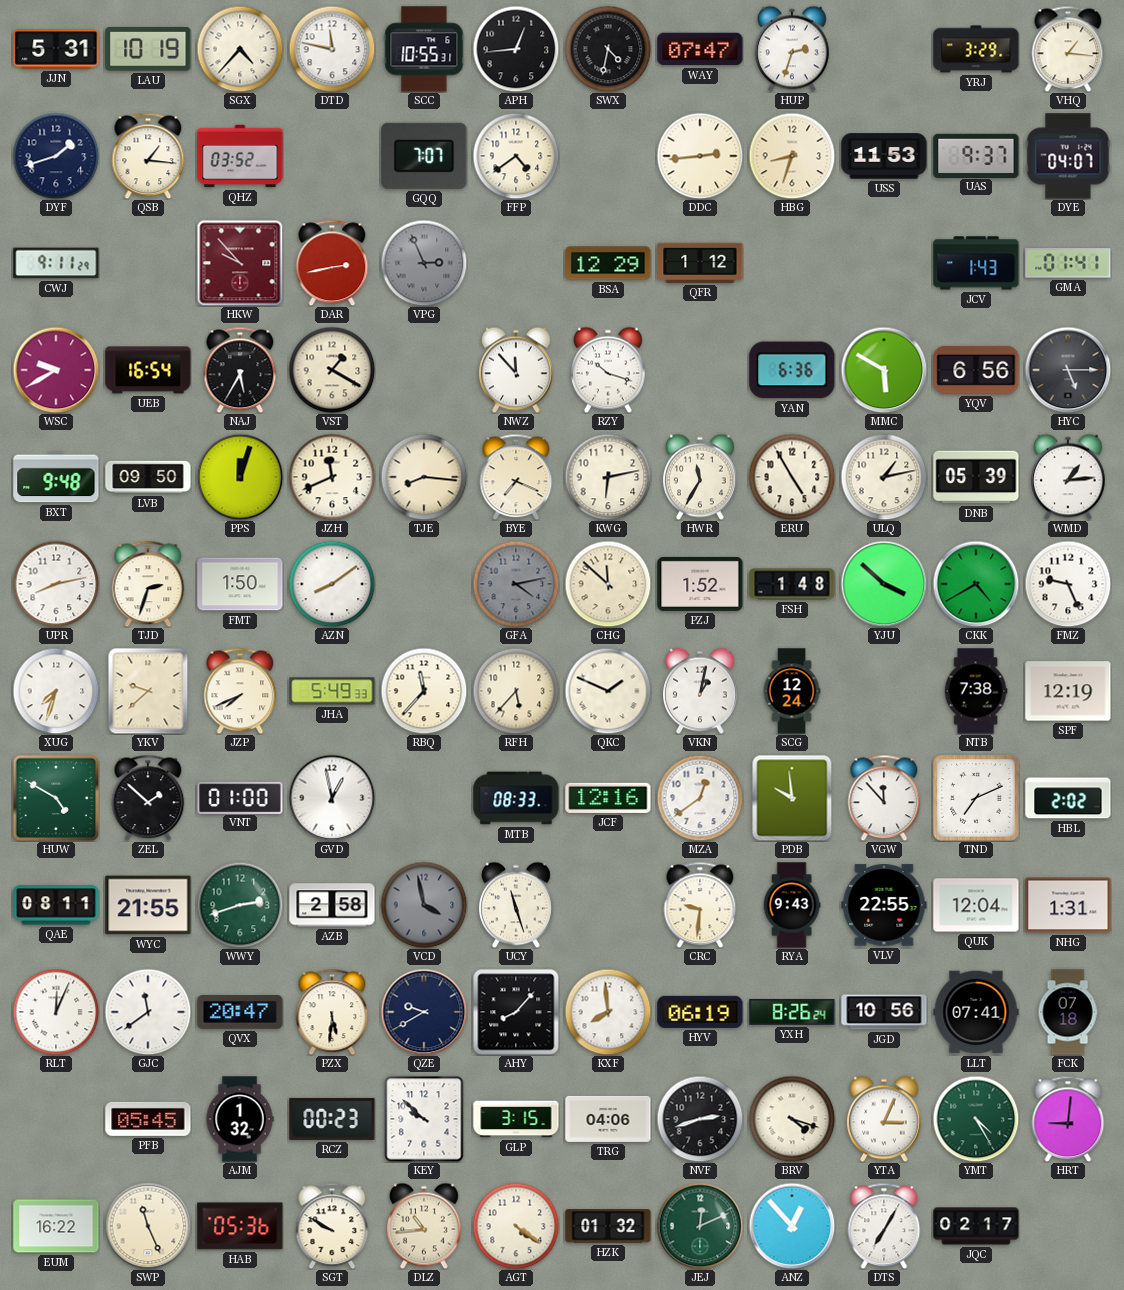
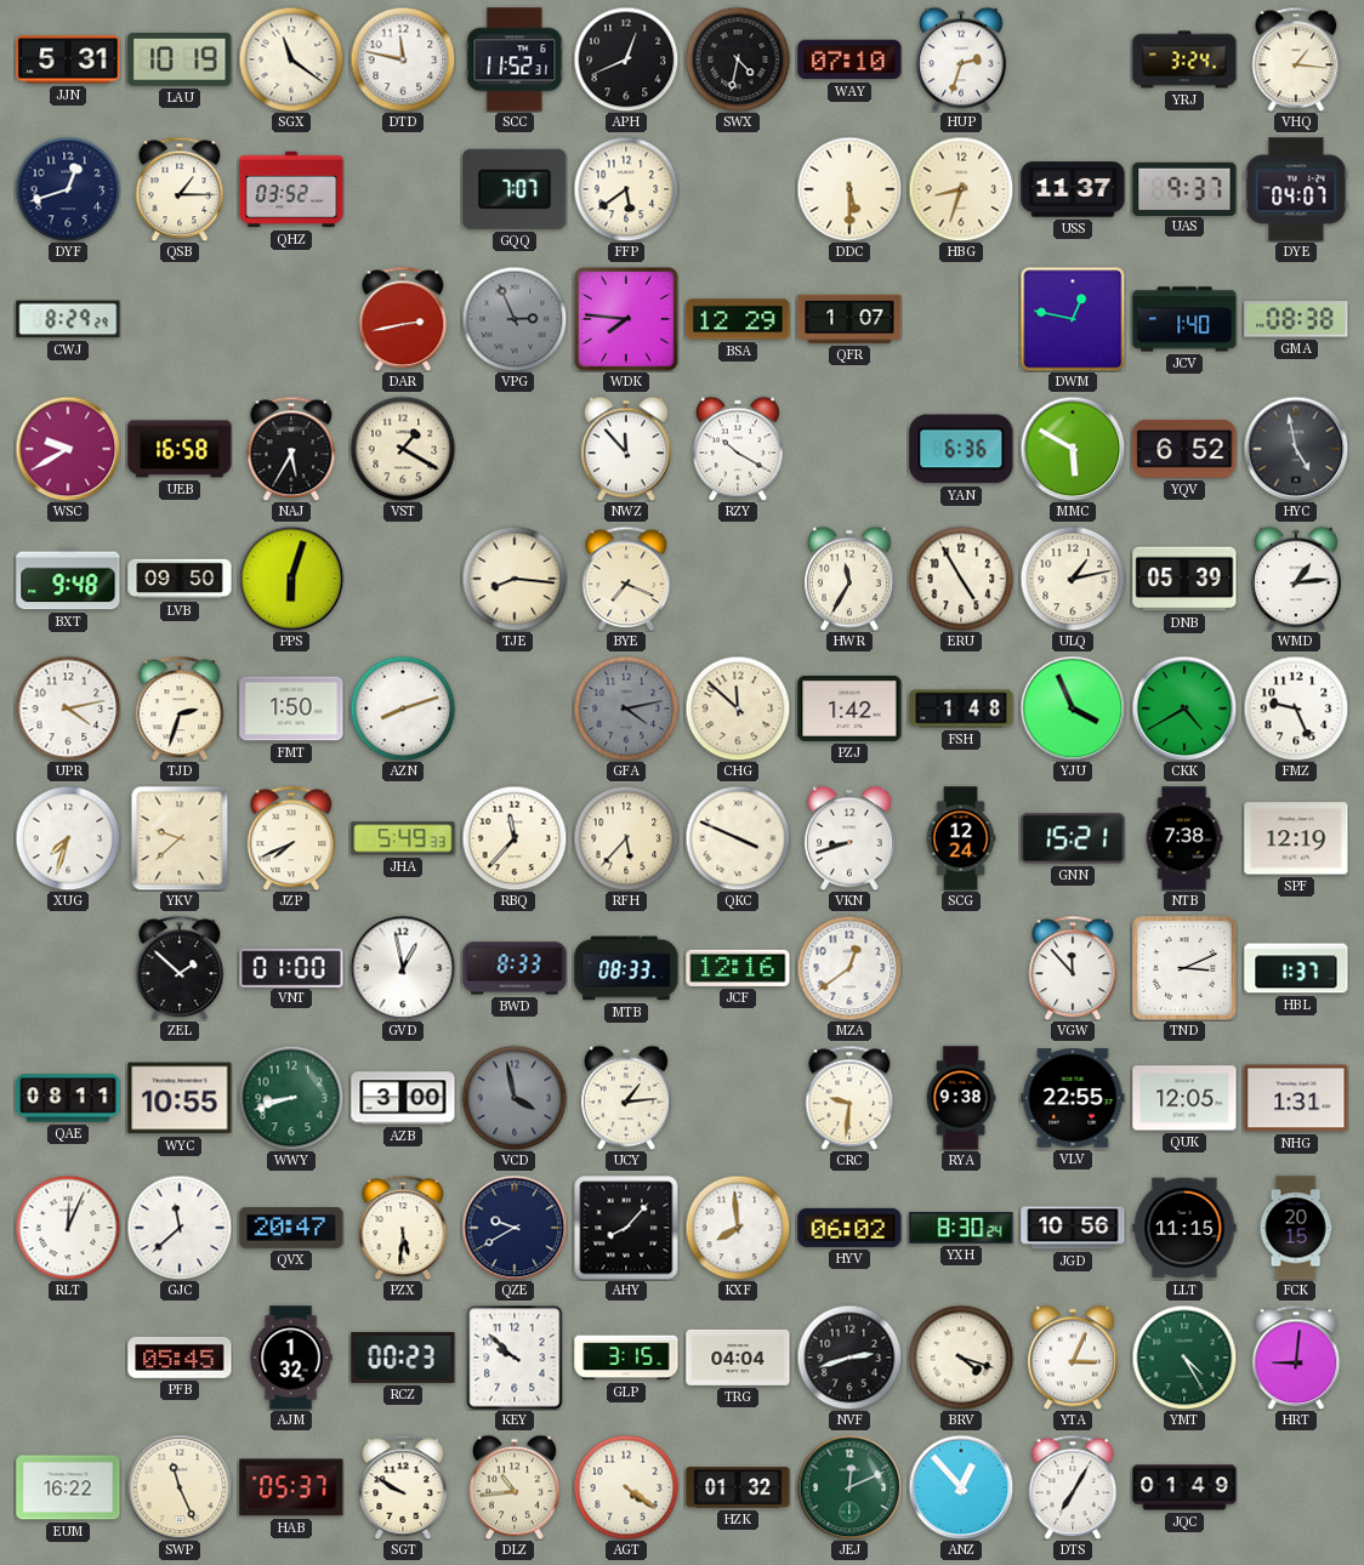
SGX: 4:37 -> 11:21 (291, 59)
SCC: 10:55 -> 11:52 (515, 59)
APH: 12:44 -> 12:41 (626, 59)
WAY: 07:47 -> 07:10 (849, 59)
YRJ: 3:29 -> 3:24 (1184, 59)
DYF: 1:42 -> 12:42 (68, 189)
QSB: 1:16 -> 1:15 (180, 189)
FFP: 4:39 -> 5:39 (626, 189)
DDC: 2:44 -> 5:30 (849, 189)
USS: 11:53 -> 11:37 (1073, 189)
CWJ: 9:11 -> 8:29 (68, 319)
HKW: 9:53 -> none (240, 263)
WDK: none -> 7:46 (627, 320)
QFR: 1:12 -> 1:07 (849, 319)
DWM: none -> 12:47 (1073, 319)
JCV: 1:43 -> 1:40 (1184, 319)
GMA: 01:41 -> 08:38 (1296, 319)
UEB: 16:54 -> 16:58 (180, 449)
RZY: 10:18 -> 10:20 (739, 449)
YQV: 6:56 -> 6:52 (1184, 449)
HYC: 5:15 -> 4:58 (1296, 449)
PPS: 12:03 -> 6:03 (291, 579)
JZH: 11:41 -> none (332, 477)
KWG: 6:13 -> none (608, 477)
UPR: 8:13 -> 4:13 (68, 708)
AZN: 8:09 -> 8:12 (403, 708)
PZJ: 1:52 -> 1:42 (849, 708)
YJU: 3:52 -> 3:56 (1073, 708)
QKC: 1:49 -> 3:49 (738, 838)
VKN: 1:02 -> 8:42 (851, 838)
GNN: none -> 15:21 (1073, 838)
HUW: 4:50 -> none (55, 797)
BWD: none -> 8:33 (515, 968)
PDB: 9:59 -> none (792, 798)
TND: 7:11 -> 3:11 (1186, 969)
HBL: 2:02 -> 1:37 (1296, 968)
WYC: 21:55 -> 10:55 (180, 1098)
WWY: 2:42 -> 8:42 (291, 1098)
AZB: 2:58 -> 3:00 (403, 1098)
UCY: 11:27 -> 1:14 (627, 1098)
RYA: 9:43 -> 9:38 (961, 1098)
QUK: 12:04 -> 12:05 (1184, 1098)
GJC: 11:39 -> 11:38 (180, 1228)
HYV: 06:19 -> 06:02 (849, 1228)
YXH: 8:26 -> 8:30 (961, 1229)
LLT: 07:41 -> 11:15 (1184, 1228)
FCK: 07:18 -> 20:15 (1296, 1228)
TRG: 04:06 -> 04:04 (738, 1358)
HAB: 05:36 -> 05:37 (291, 1487)
JQC: 02:17 -> 01:49 (1184, 1487)
